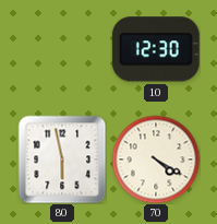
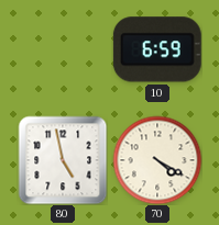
10: 12:30 -> 6:59 (157, 49)
80: 5:58 -> 4:58 (63, 160)
